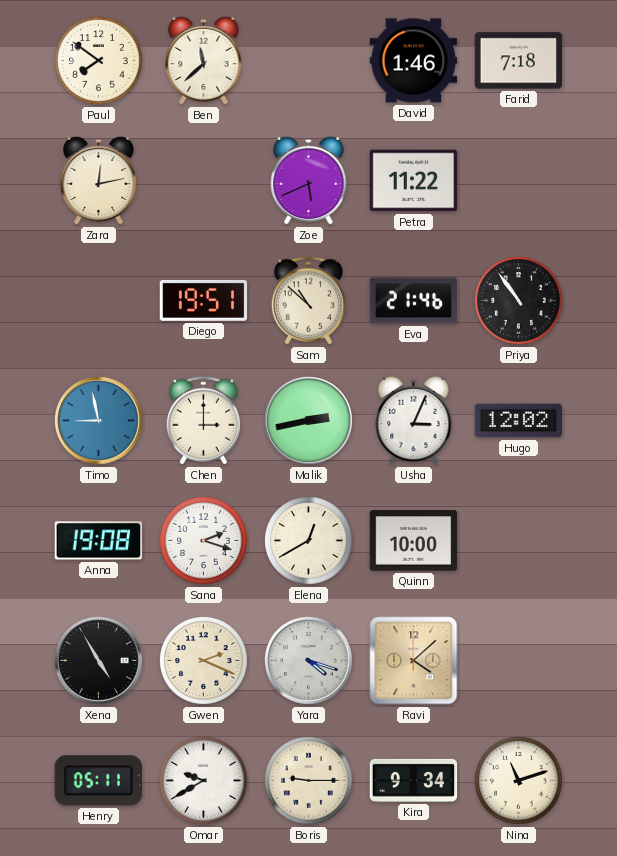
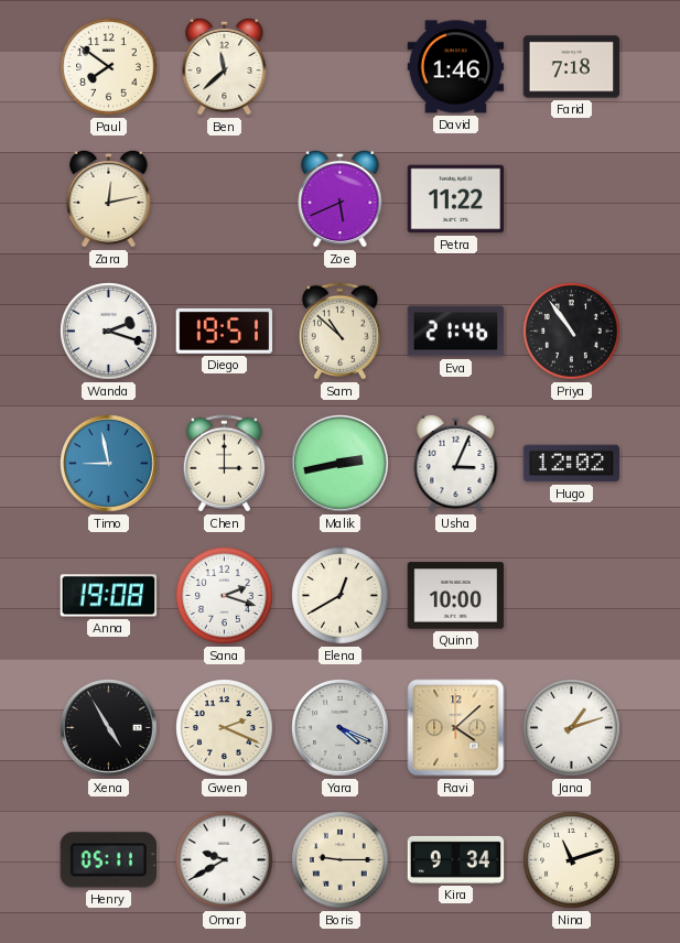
Wanda: none -> 2:18 (109, 332)
Yara: 4:18 -> 4:19 (341, 728)
Jana: none -> 1:12 (572, 728)
